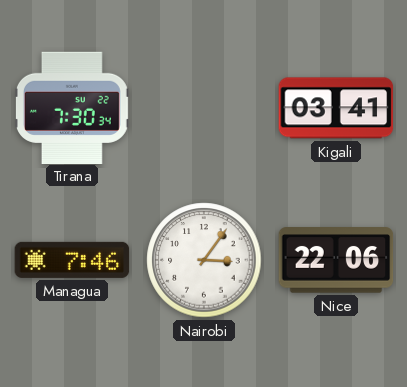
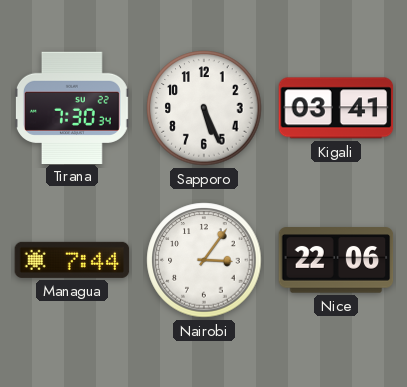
Sapporo: none -> 5:26 (204, 108)
Managua: 7:46 -> 7:44 (72, 260)
